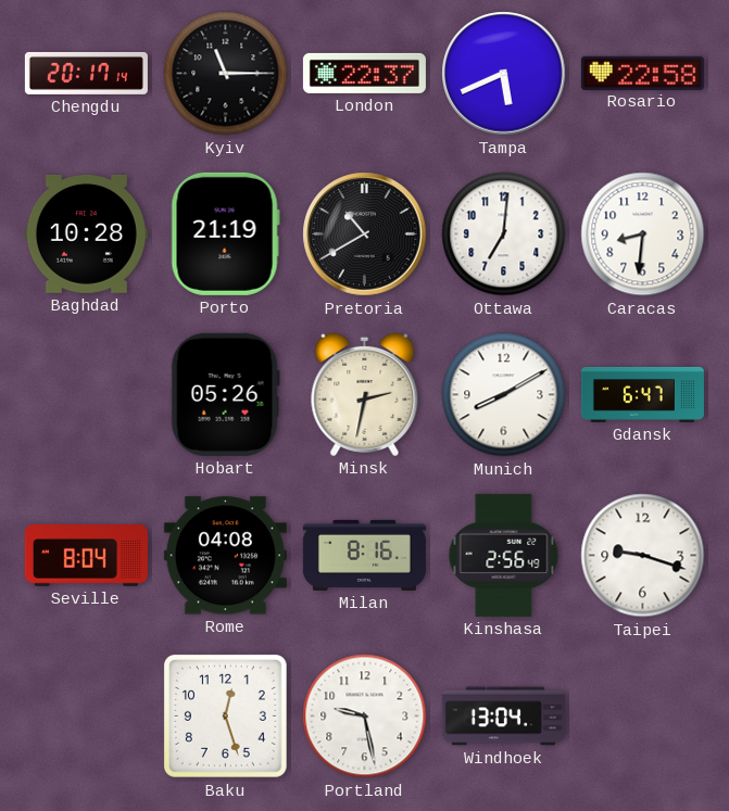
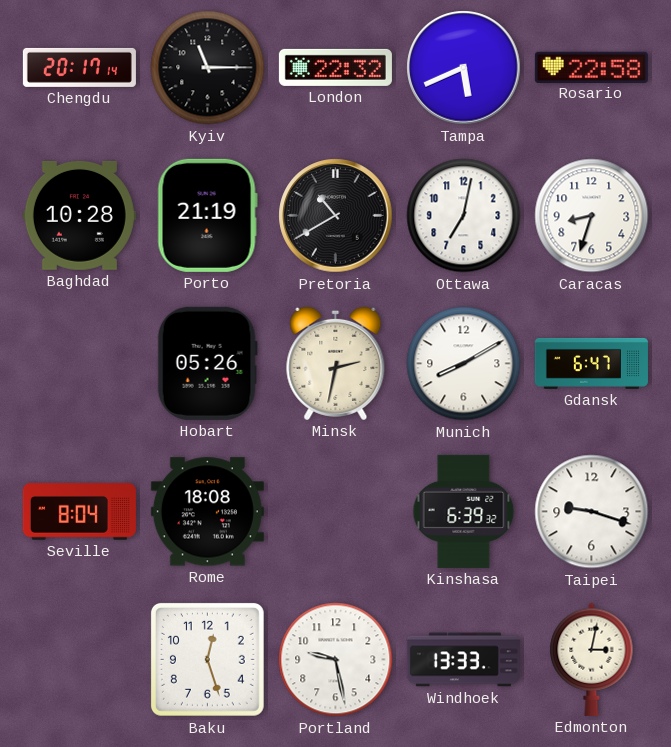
London: 22:37 -> 22:32 (335, 67)
Ottawa: 7:01 -> 7:02 (464, 216)
Caracas: 8:31 -> 8:33 (592, 216)
Rome: 04:08 -> 18:08 (207, 512)
Milan: 8:16 -> none (364, 555)
Kinshasa: 2:56 -> 6:39 (464, 511)
Windhoek: 13:04 -> 13:33 (463, 660)
Edmonton: none -> 3:02 (592, 659)
